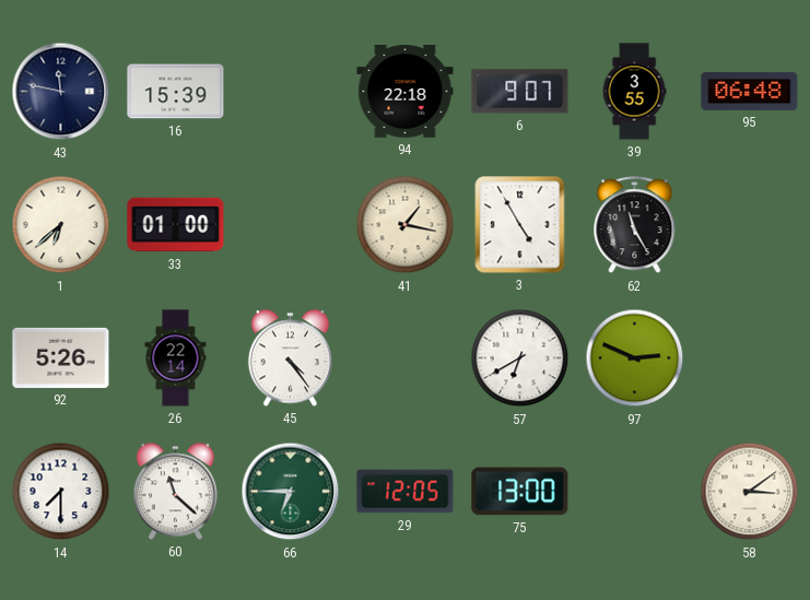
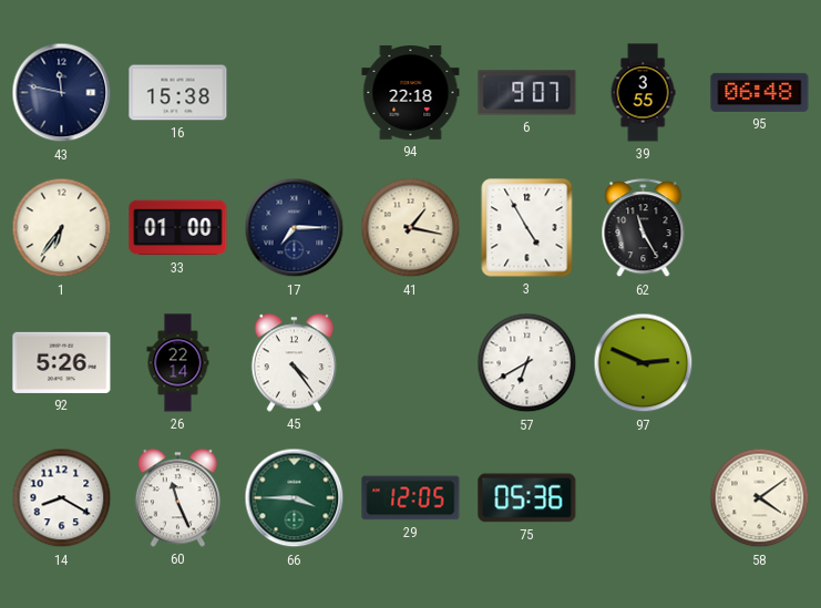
16: 15:39 -> 15:38 (178, 93)
1: 6:38 -> 6:36 (62, 228)
17: none -> 7:15 (295, 228)
14: 7:30 -> 8:20 (62, 498)
60: 11:22 -> 11:26 (177, 498)
66: 6:45 -> 3:45 (295, 498)
75: 13:00 -> 05:36 (527, 498)
58: 3:09 -> 4:09 (760, 498)
